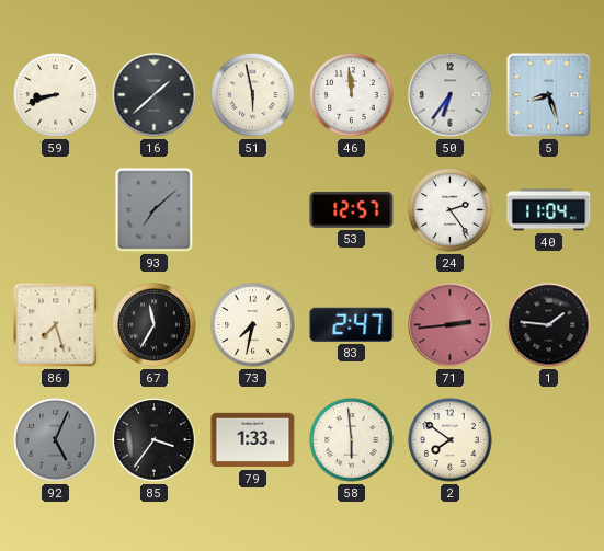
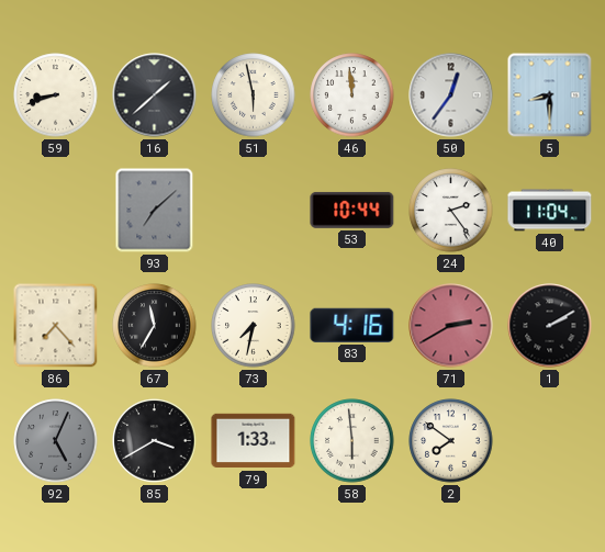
50: 6:36 -> 12:36 (451, 95)
5: 8:27 -> 8:30 (550, 95)
53: 12:57 -> 10:44 (352, 210)
86: 7:27 -> 7:23 (56, 326)
83: 2:47 -> 4:16 (352, 325)
71: 2:44 -> 2:40 (451, 326)
1: 1:46 -> 2:10 (550, 326)
85: 3:36 -> 3:40 (155, 441)
